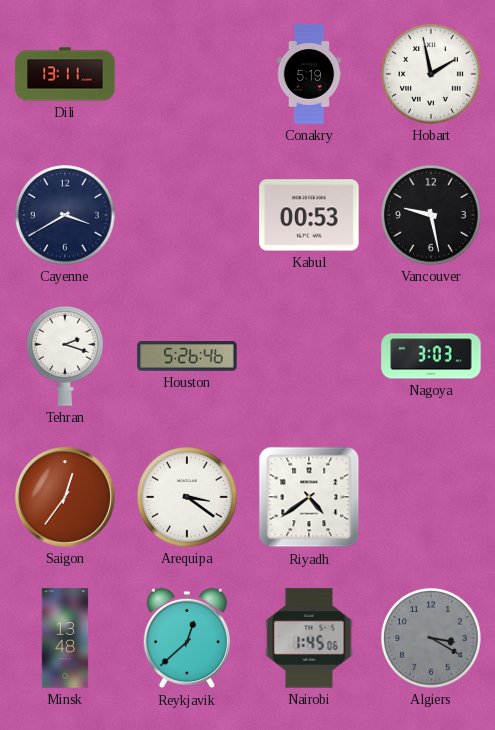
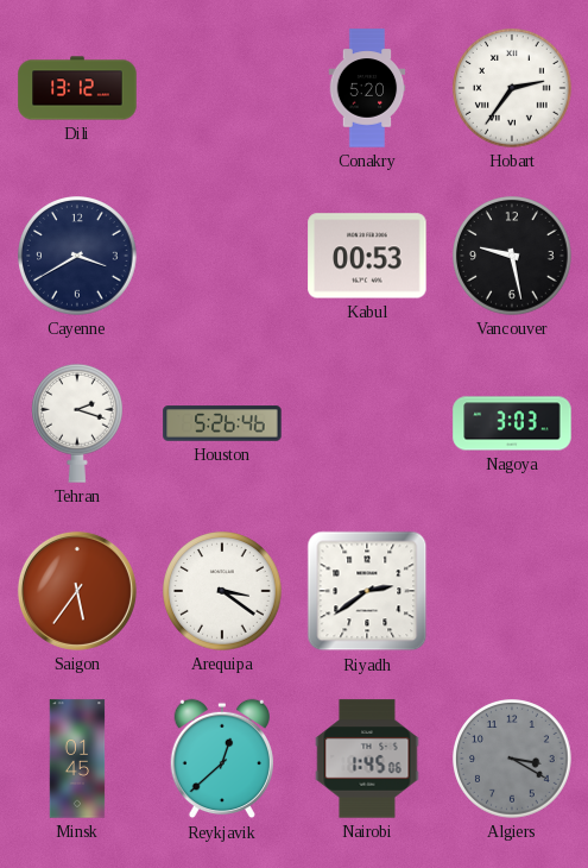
Dili: 13:11 -> 13:12 (77, 88)
Conakry: 5:19 -> 5:20 (367, 88)
Hobart: 1:58 -> 2:36 (513, 89)
Saigon: 12:36 -> 5:36 (77, 591)
Riyadh: 4:39 -> 2:39 (367, 591)
Minsk: 13:48 -> 01:45 (77, 759)
